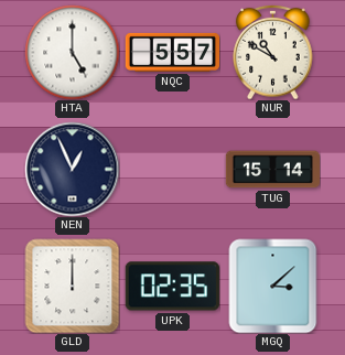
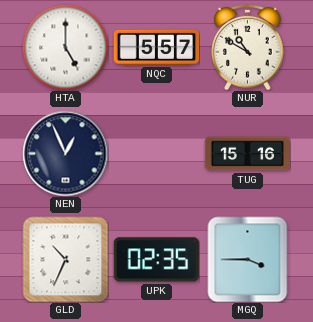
TUG: 15:14 -> 15:16 (247, 154)
GLD: 12:00 -> 10:34 (65, 259)
MGQ: 3:08 -> 3:45 (248, 259)
